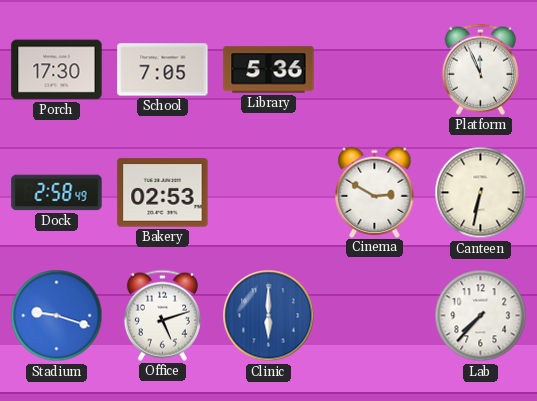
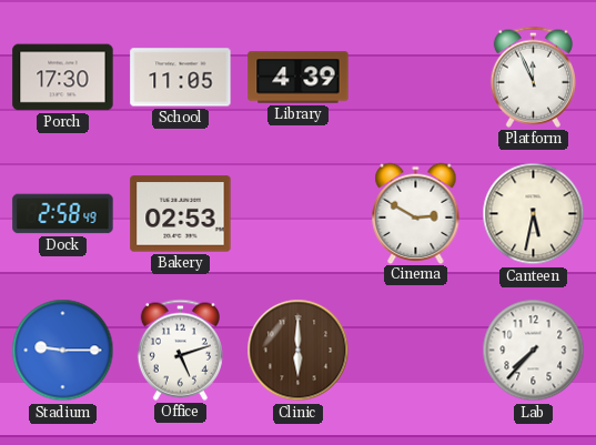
School: 7:05 -> 11:05 (181, 78)
Library: 5:36 -> 4:39 (299, 78)
Canteen: 6:32 -> 5:32 (534, 214)
Stadium: 9:18 -> 9:15 (63, 351)
Clinic dial: blue -> brown (299, 351)
